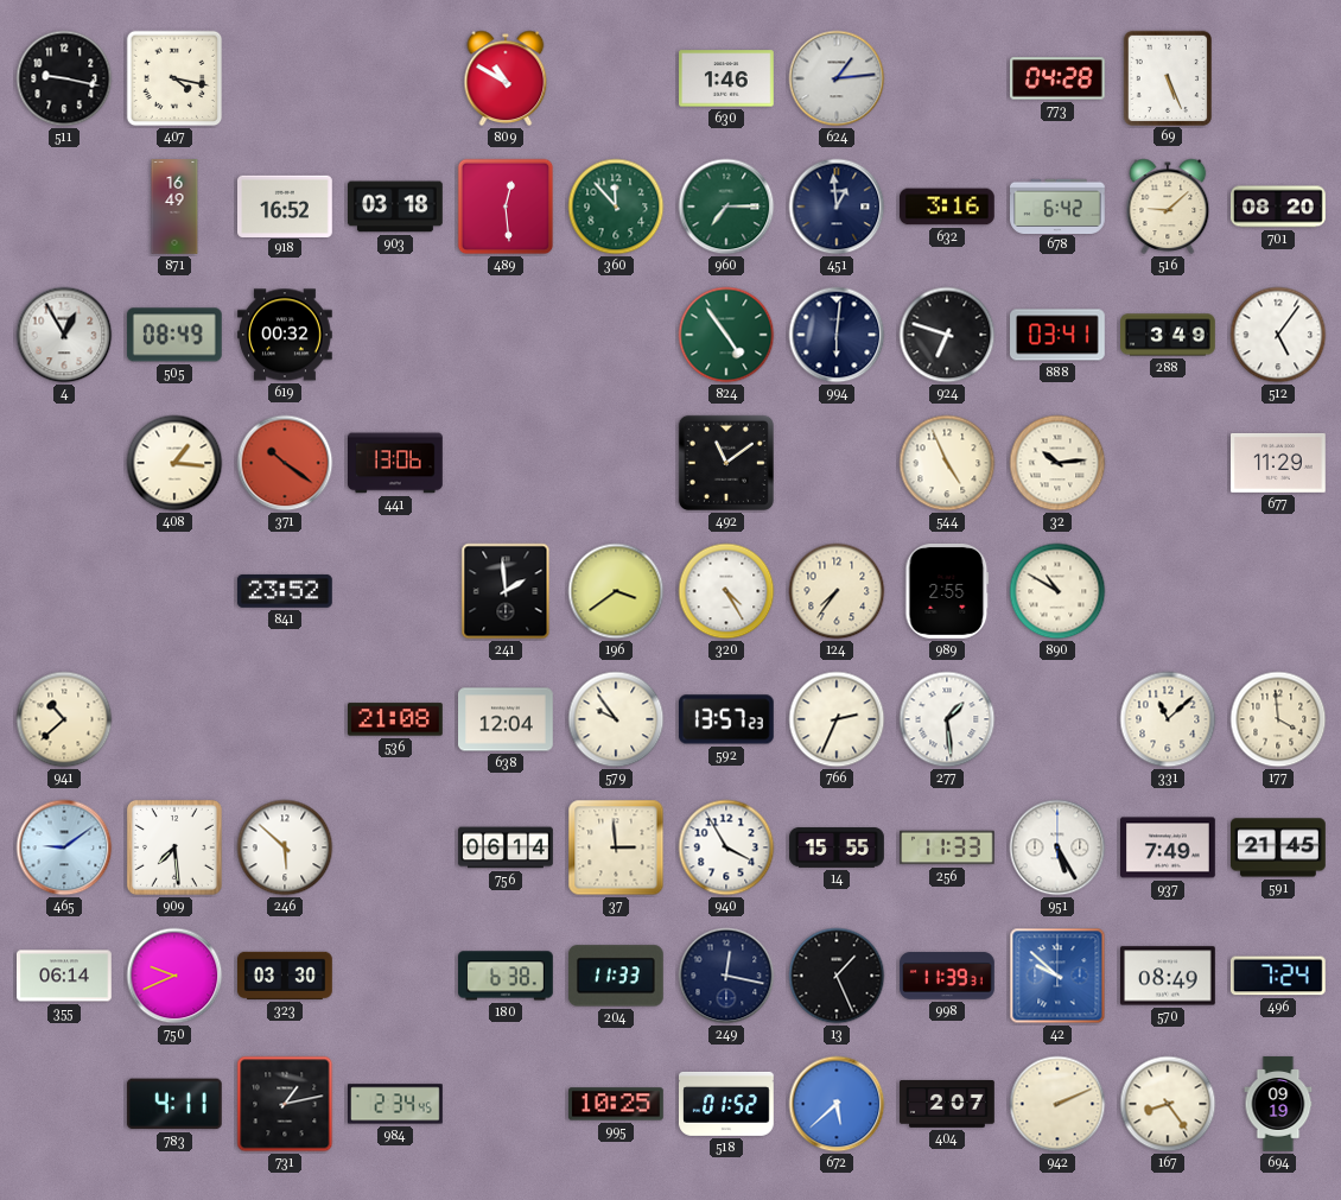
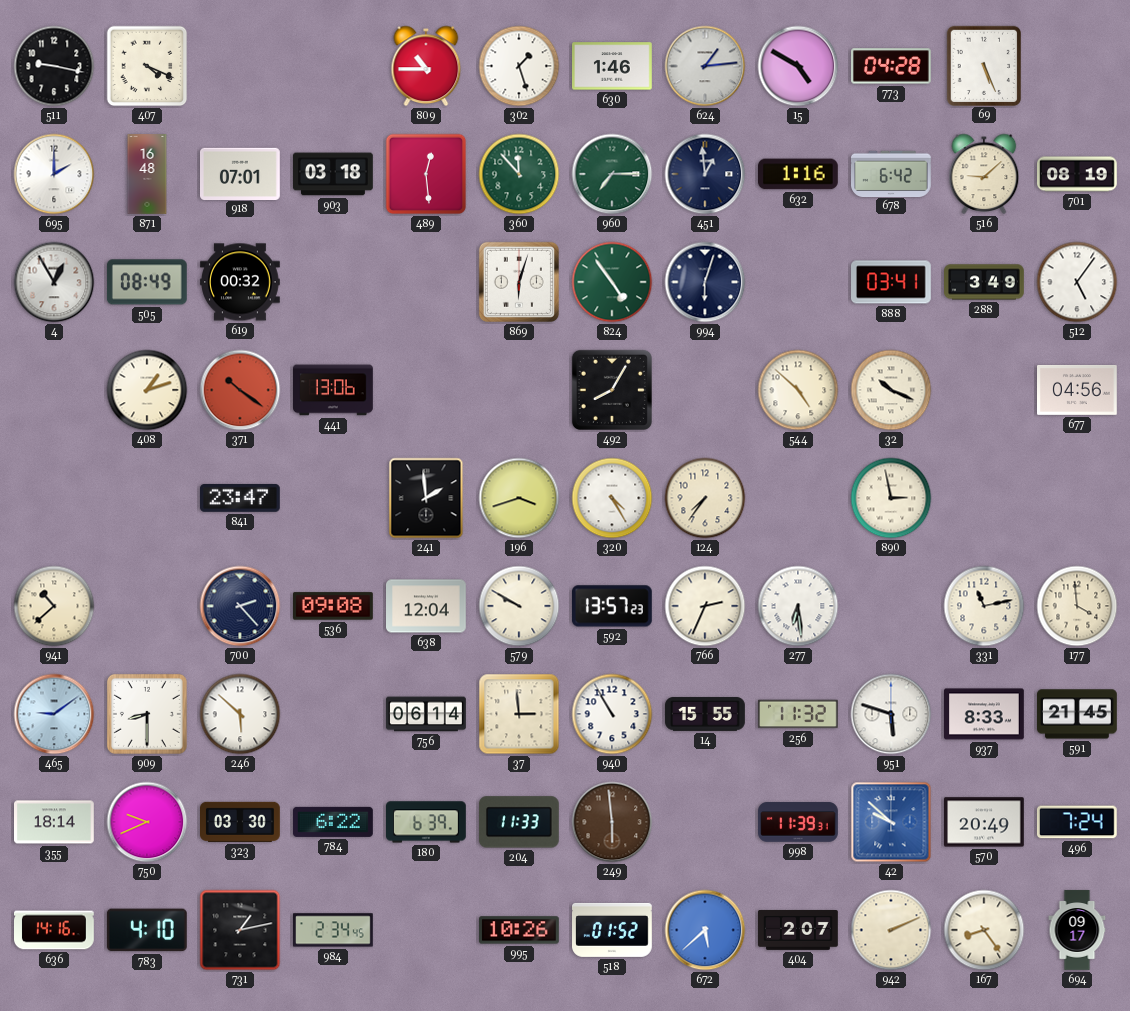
407: 4:17 -> 4:19 (147, 66)
809: 10:50 -> 10:45 (426, 66)
302: none -> 1:27 (519, 66)
15: none -> 4:50 (798, 66)
695: none -> 2:00 (54, 174)
871: 16:49 -> 16:48 (147, 174)
918: 16:52 -> 07:01 (241, 173)
632: 3:16 -> 1:16 (799, 174)
701: 08:20 -> 08:19 (1077, 174)
869: none -> 6:03 (519, 282)
994: 6:01 -> 6:03 (705, 282)
924: 6:48 -> none (947, 335)
408: 1:16 -> 1:12 (147, 390)
492: 11:09 -> 8:05 (612, 390)
544: 4:56 -> 4:52 (798, 390)
32: 10:14 -> 10:19 (891, 390)
677: 11:29 -> 04:56 (1078, 390)
841: 23:52 -> 23:47 (240, 498)
196: 3:39 -> 3:42 (519, 498)
989: 2:55 -> none (947, 592)
890: 10:50 -> 2:58 (891, 498)
700: none -> 2:23 (240, 606)
536: 21:08 -> 09:08 (334, 606)
579: 9:54 -> 9:50 (519, 606)
277: 1:29 -> 6:29 (798, 606)
331: 11:08 -> 11:13 (984, 606)
909: 7:29 -> 8:30 (147, 714)
940: 3:55 -> 10:55 (612, 714)
256: 11:33 -> 11:32 (799, 714)
951: 5:25 -> 5:48 (891, 714)
937: 7:49 -> 8:33 (985, 714)
355: 06:14 -> 18:14 (55, 822)
784: none -> 6:22 (334, 822)
180: 6:38 -> 6:39 (427, 822)
249: 12:17 -> 5:59 (612, 822)
249 dial: navy -> brown (612, 822)
13: 1:26 -> none (837, 976)
570: 08:49 -> 20:49 (985, 822)
636: none -> 14:16 (55, 930)
783: 4:11 -> 4:10 (147, 930)
995: 10:25 -> 10:26 (520, 930)
694: 09:19 -> 09:17 (1077, 930)
